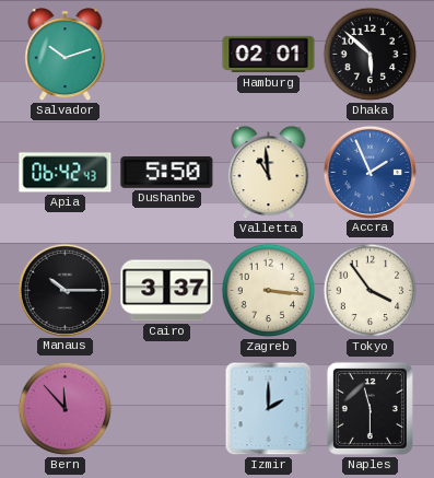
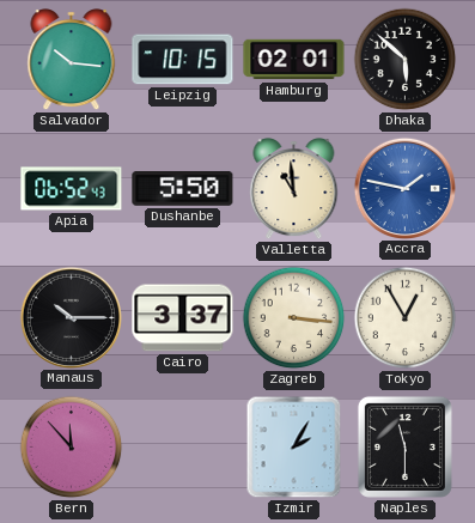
Salvador: 10:12 -> 10:16 (72, 60)
Leipzig: none -> 10:15 (183, 60)
Apia: 06:42 -> 06:52 (72, 189)
Accra: 1:56 -> 1:47 (404, 188)
Tokyo: 3:54 -> 12:55 (406, 318)
Izmir: 2:00 -> 2:05 (294, 448)
